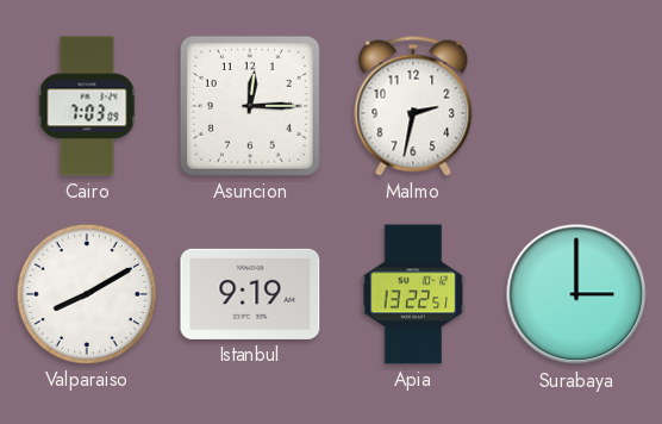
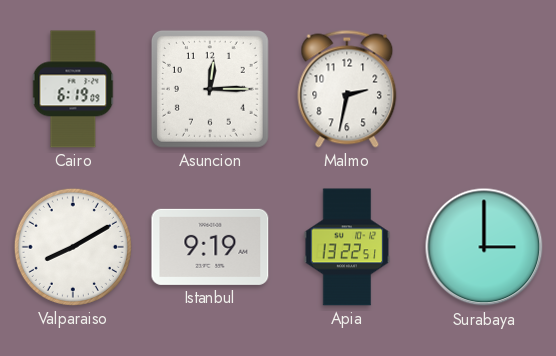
Cairo: 7:03 -> 6:19 (73, 89)
